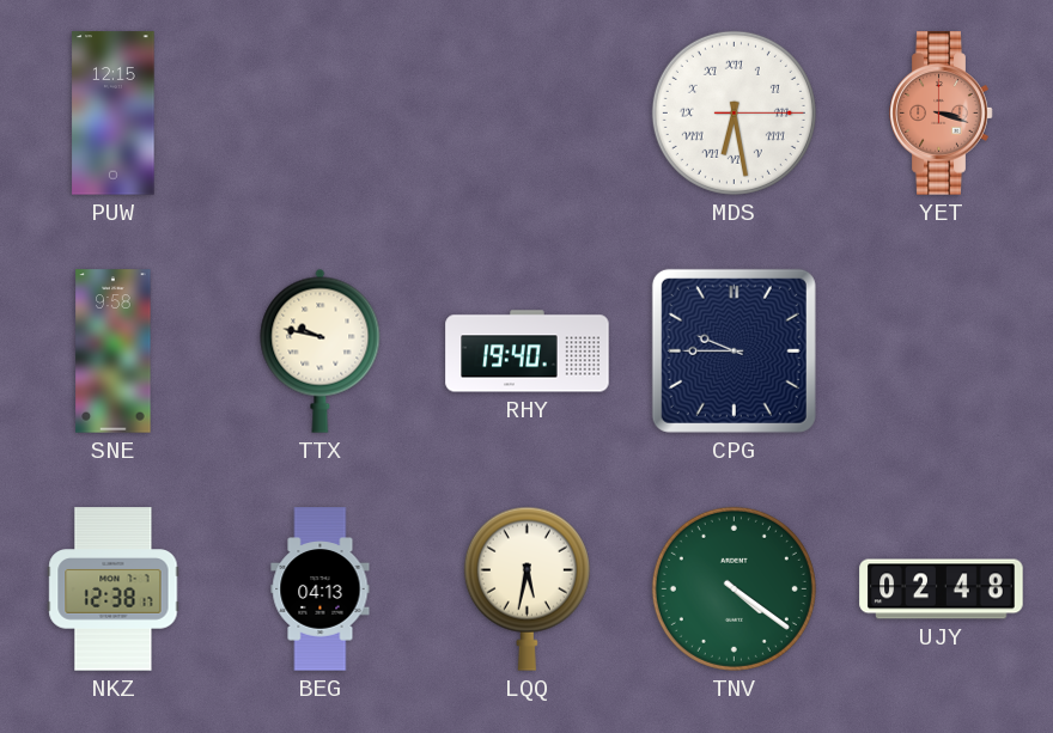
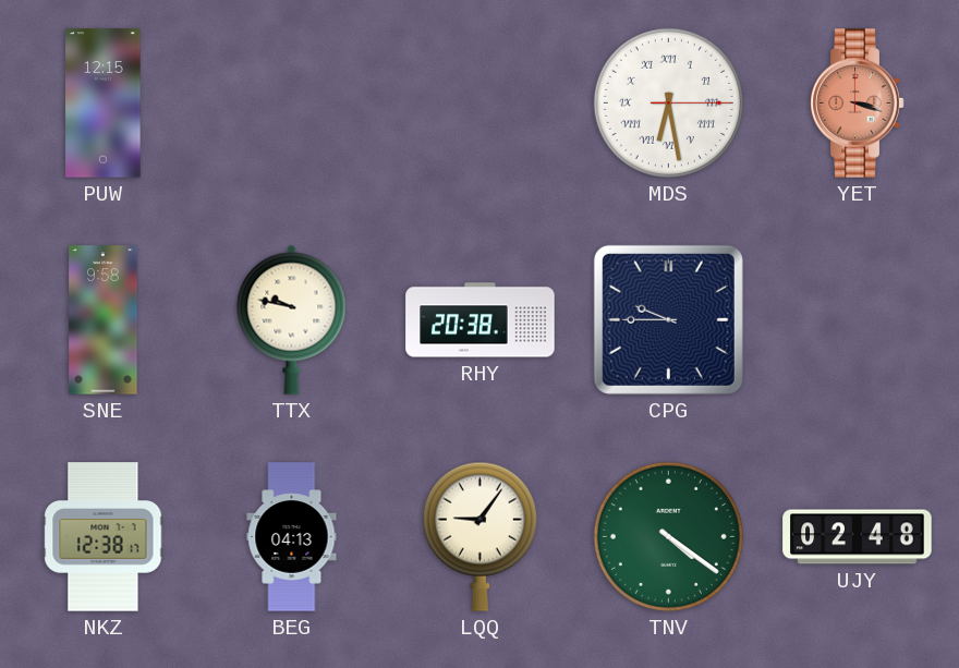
RHY: 19:40 -> 20:38 (481, 320)
LQQ: 5:32 -> 9:06 (479, 536)
